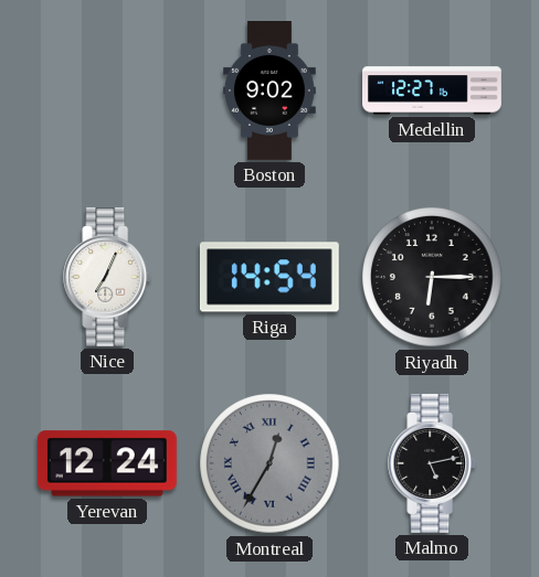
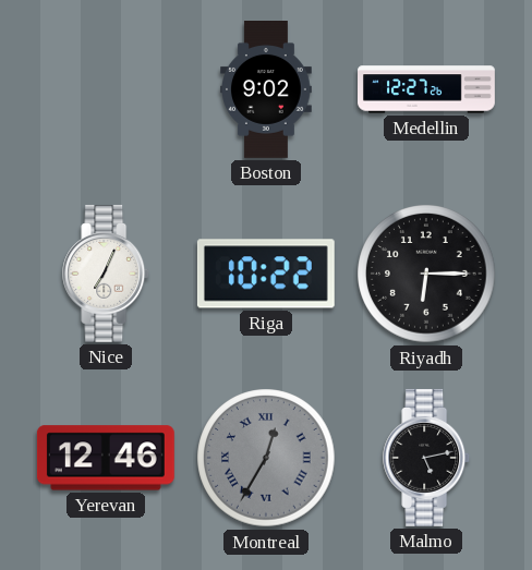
Medellin: 12:27:16 -> 12:27:26 (426, 89)
Riga: 14:54 -> 10:22 (266, 274)
Yerevan: 12:24 -> 12:46 (106, 458)
